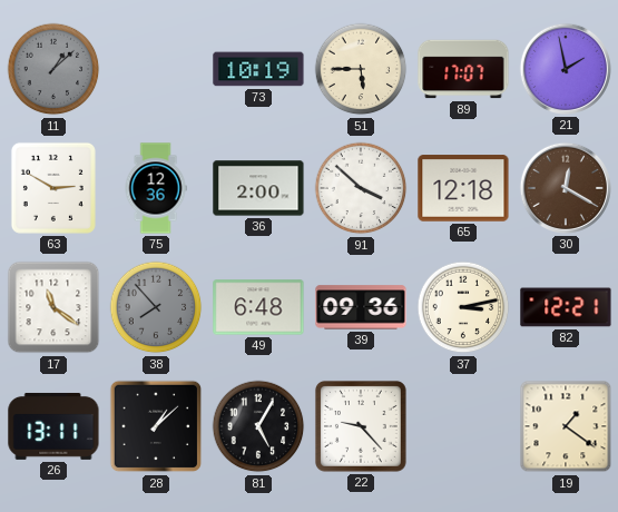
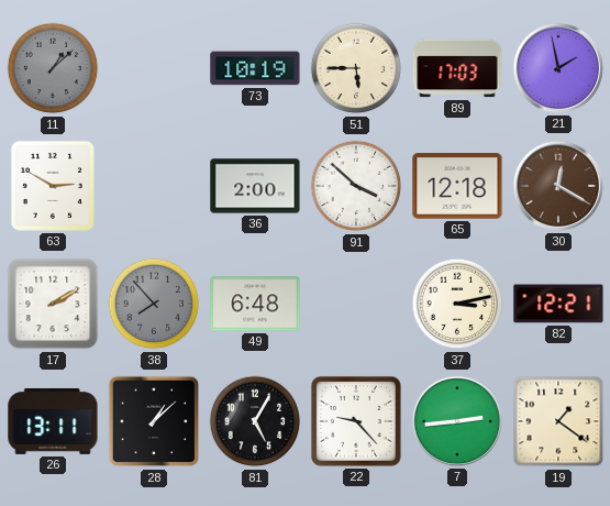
89: 17:07 -> 17:03 (457, 68)
75: 12:36 -> none (156, 188)
17: 11:21 -> 2:10 (53, 304)
39: 09:36 -> none (361, 307)
7: none -> 2:44 (457, 421)
